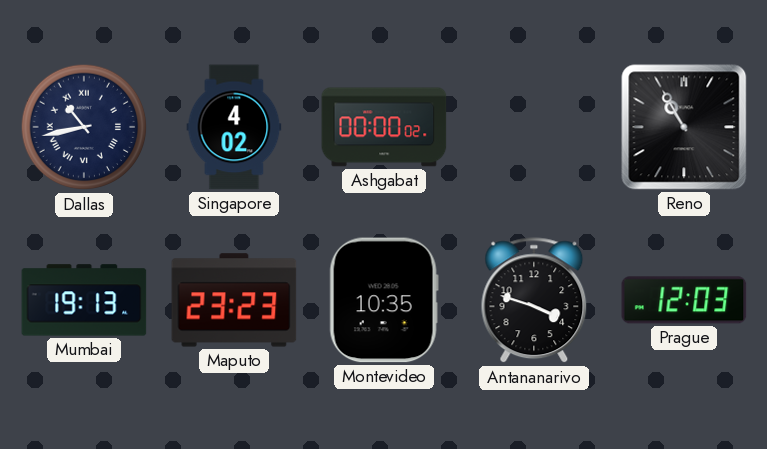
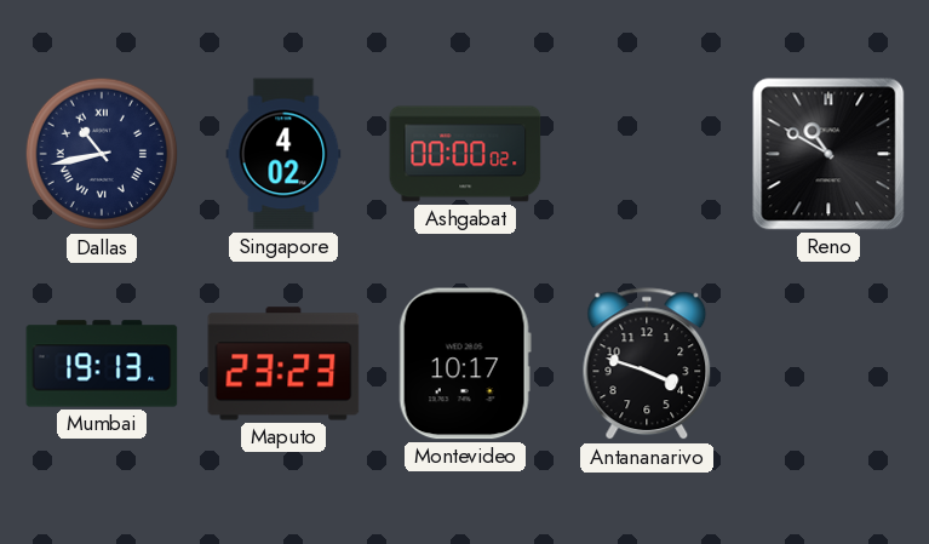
Reno: 10:55 -> 10:50 (828, 154)
Montevideo: 10:35 -> 10:17 (465, 363)
Prague: 12:03 -> none (684, 300)
